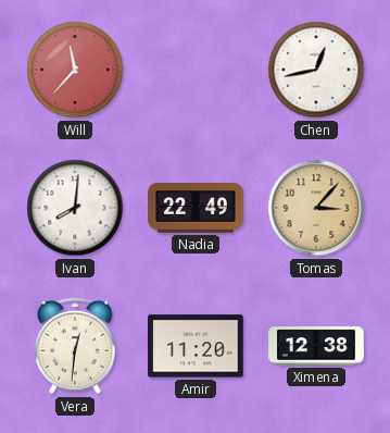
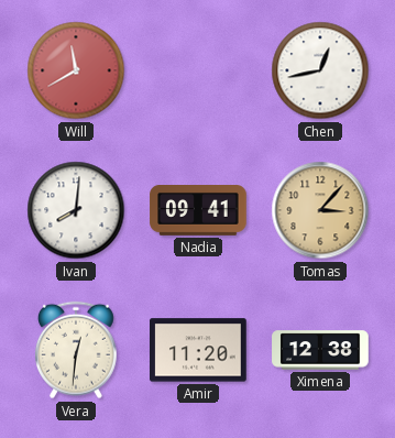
Will: 11:37 -> 11:40 (76, 70)
Nadia: 22:49 -> 09:41 (198, 211)
